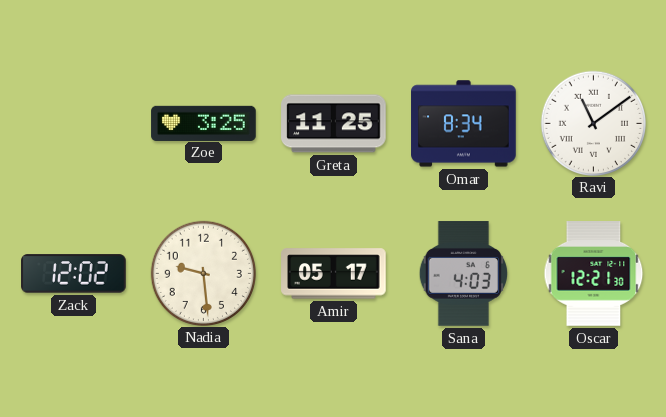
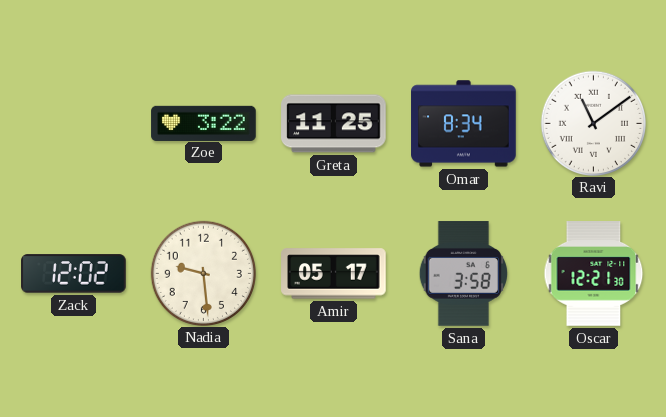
Zoe: 3:25 -> 3:22 (204, 123)
Sana: 4:03 -> 3:58 (463, 274)
